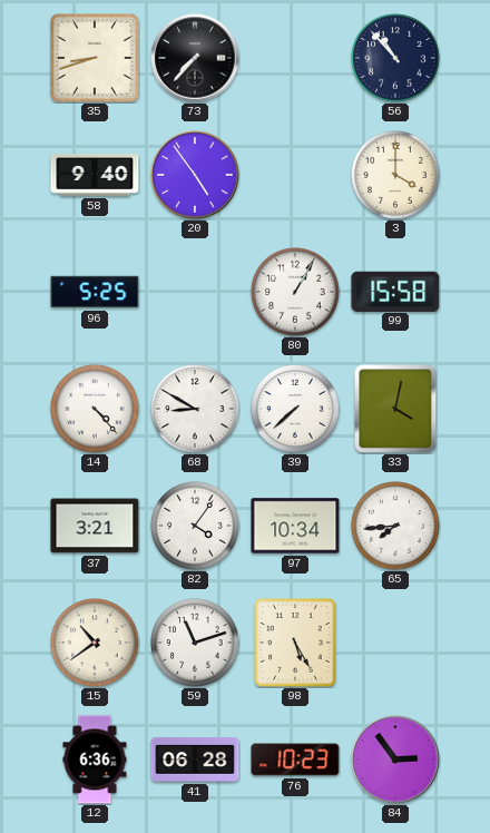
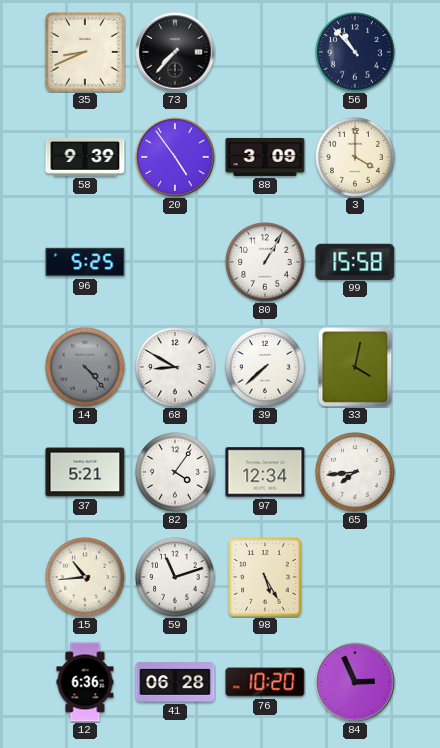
35: 8:42 -> 8:41 (86, 53)
58: 9:40 -> 9:39 (85, 158)
88: none -> 3:09 (265, 157)
14 dial: white -> grey (85, 367)
37: 3:21 -> 5:21 (85, 472)
97: 10:34 -> 12:34 (265, 472)
15: 10:39 -> 10:44 (85, 577)
76: 10:23 -> 10:20 (265, 682)
84: 2:54 -> 2:56 (355, 682)
